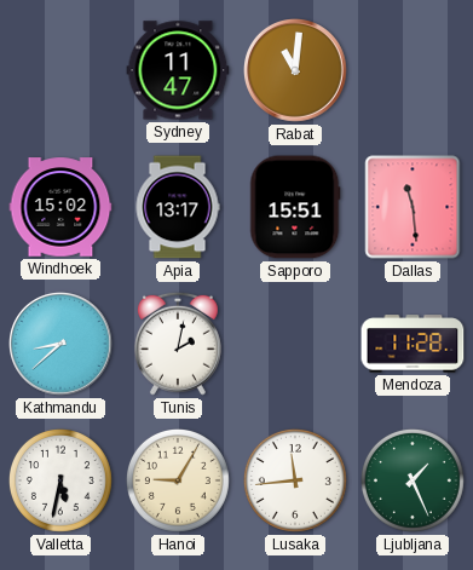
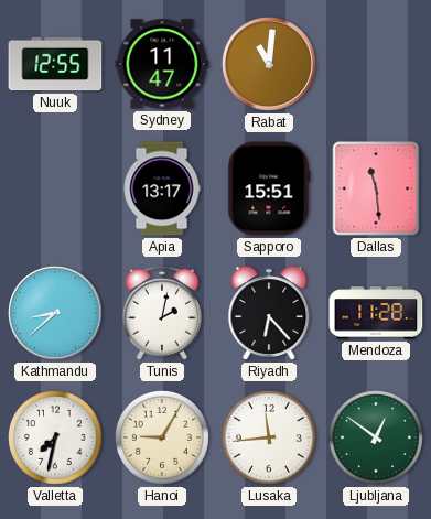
Nuuk: none -> 12:55 (55, 64)
Windhoek: 15:02 -> none (60, 207)
Riyadh: none -> 6:23 (269, 313)
Valletta: 5:32 -> 7:32 (55, 437)
Ljubljana: 1:26 -> 12:51 (376, 437)
